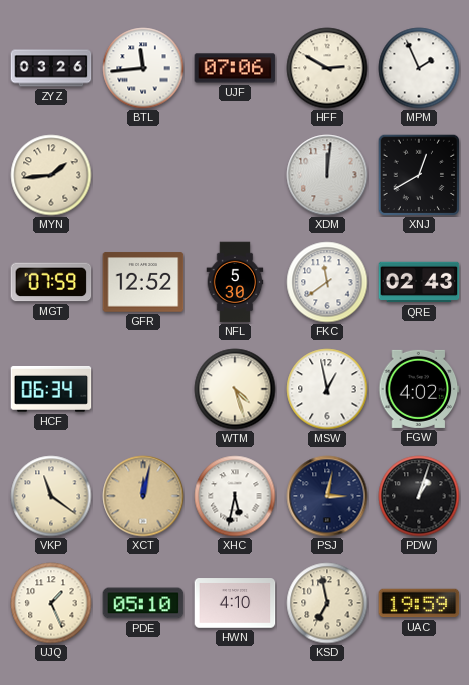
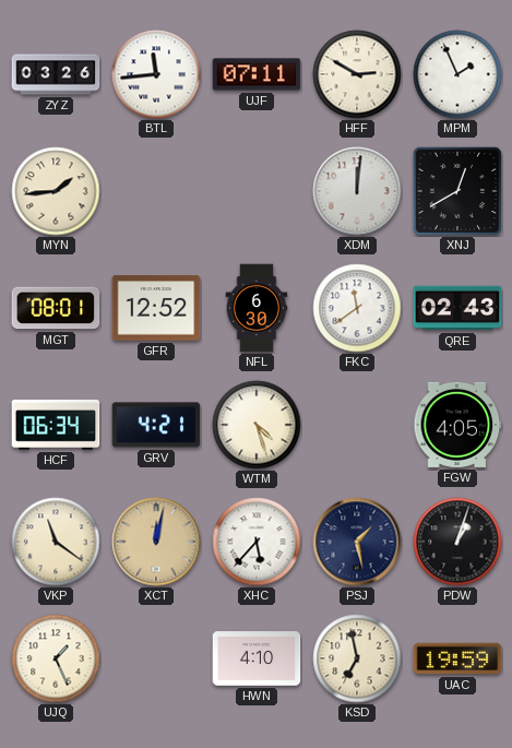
UJF: 07:06 -> 07:11 (257, 74)
MGT: 07:59 -> 08:01 (56, 308)
NFL: 5:30 -> 6:30 (257, 308)
GRV: none -> 4:21 (156, 425)
MSW: 12:58 -> none (327, 389)
FGW: 4:02 -> 4:05 (457, 425)
XHC: 5:32 -> 5:37 (257, 542)
PSJ: 3:02 -> 1:28 (357, 542)
PDE: 05:10 -> none (143, 603)
